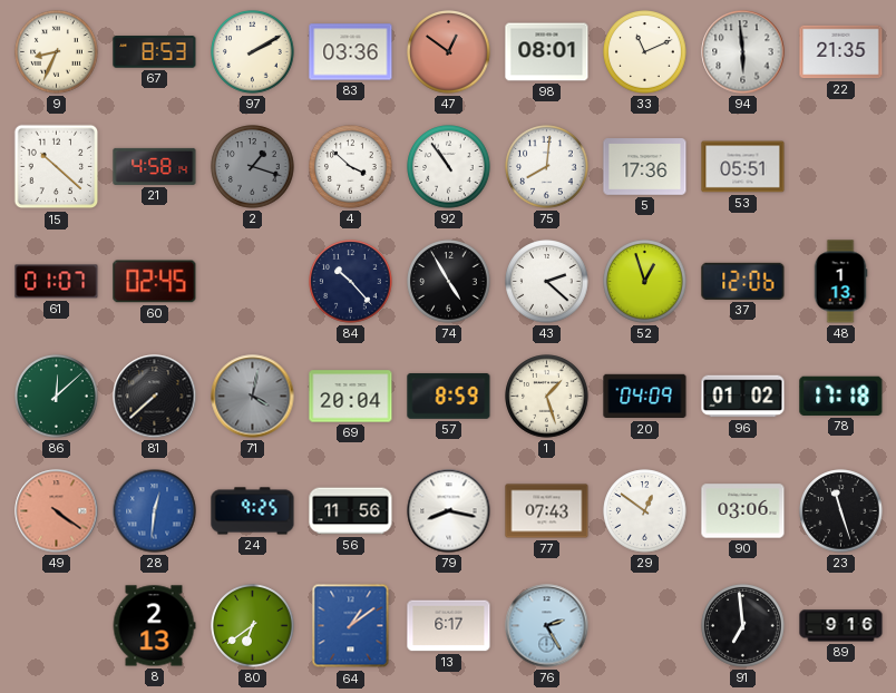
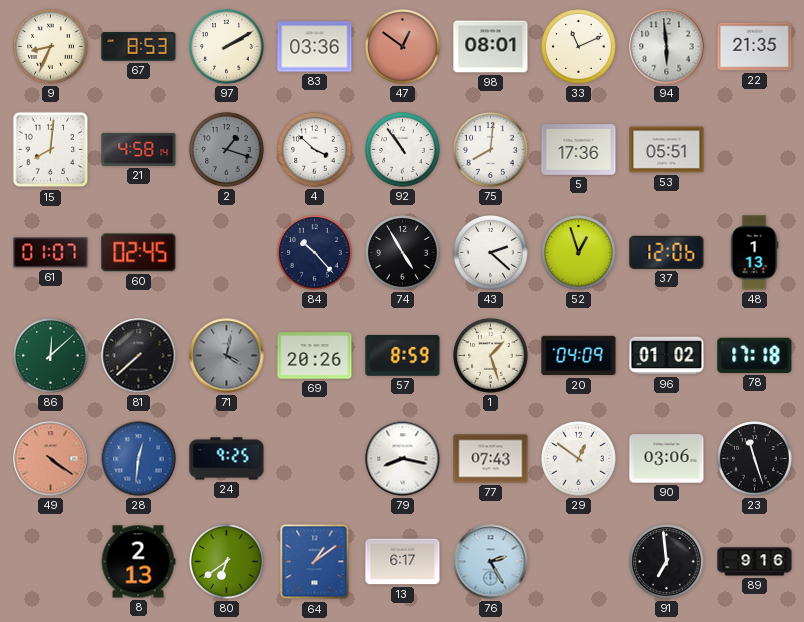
15: 10:22 -> 8:01 (51, 150)
69: 20:04 -> 20:26 (315, 356)
56: 11:56 -> none (351, 511)
